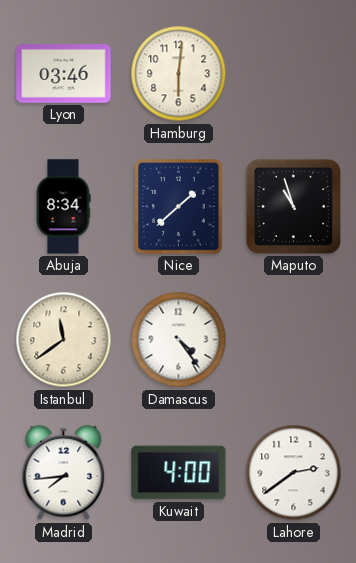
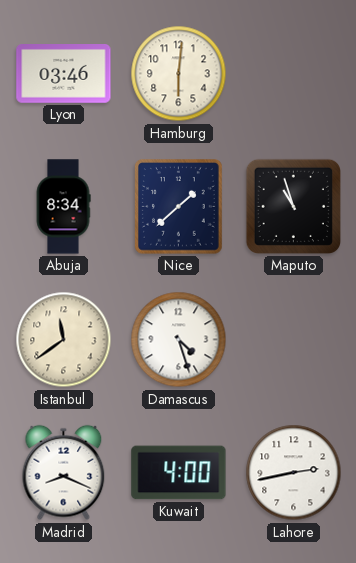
Damascus: 4:24 -> 4:27 (179, 340)
Madrid: 7:44 -> 8:19 (64, 473)
Lahore: 2:39 -> 2:43 (294, 473)
